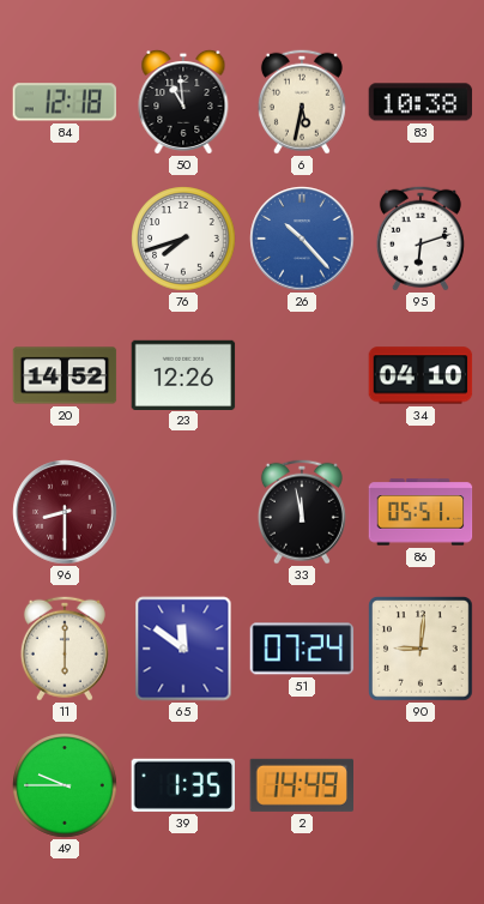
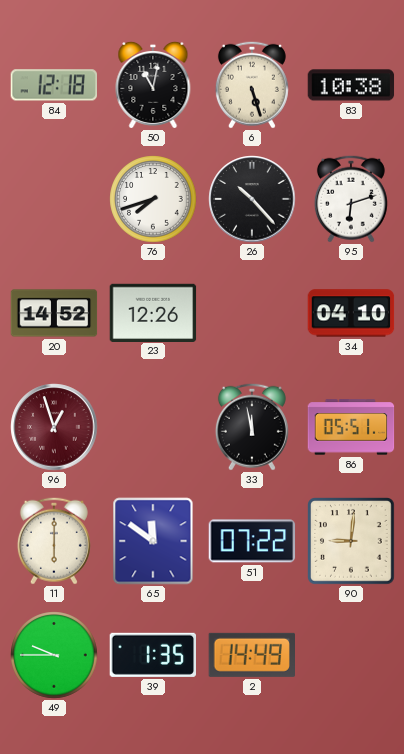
50: 10:59 -> 11:02 (153, 85)
6: 5:32 -> 5:27 (252, 85)
26 dial: blue -> black (252, 199)
96: 8:30 -> 12:57 (54, 427)
51: 07:24 -> 07:22 (252, 541)
